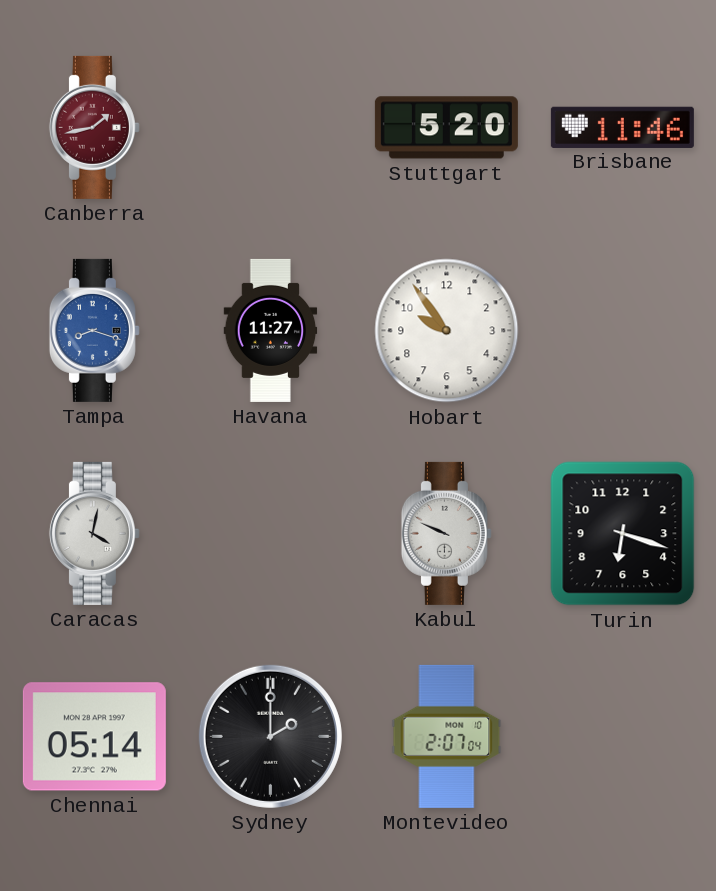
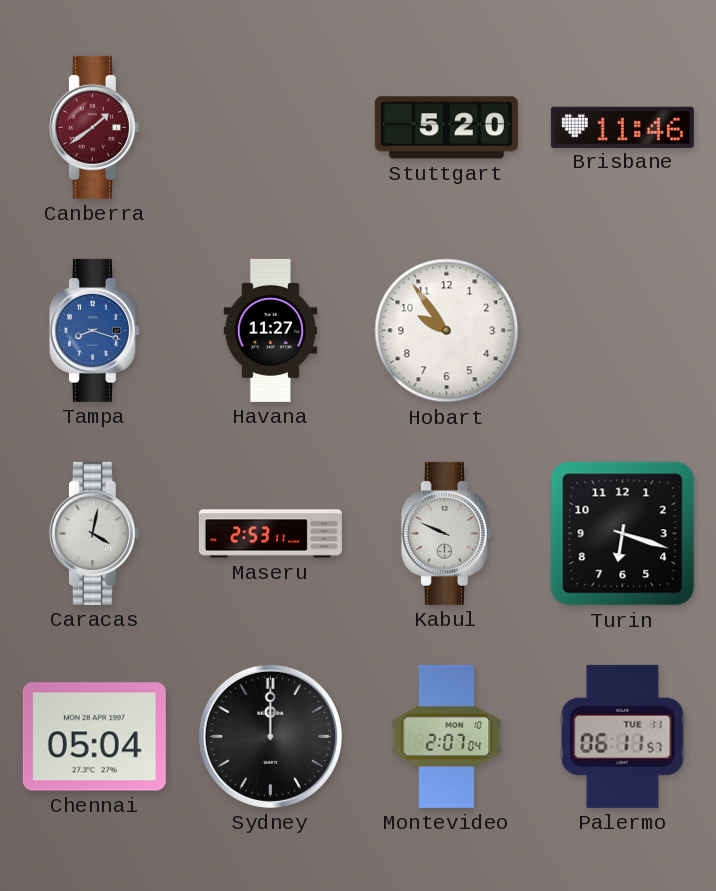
Canberra: 1:43 -> 1:39 (94, 127)
Maseru: none -> 2:53 (270, 534)
Chennai: 05:14 -> 05:04 (94, 737)
Sydney: 2:00 -> 12:00 (270, 736)
Palermo: none -> 06:11 (623, 736)
